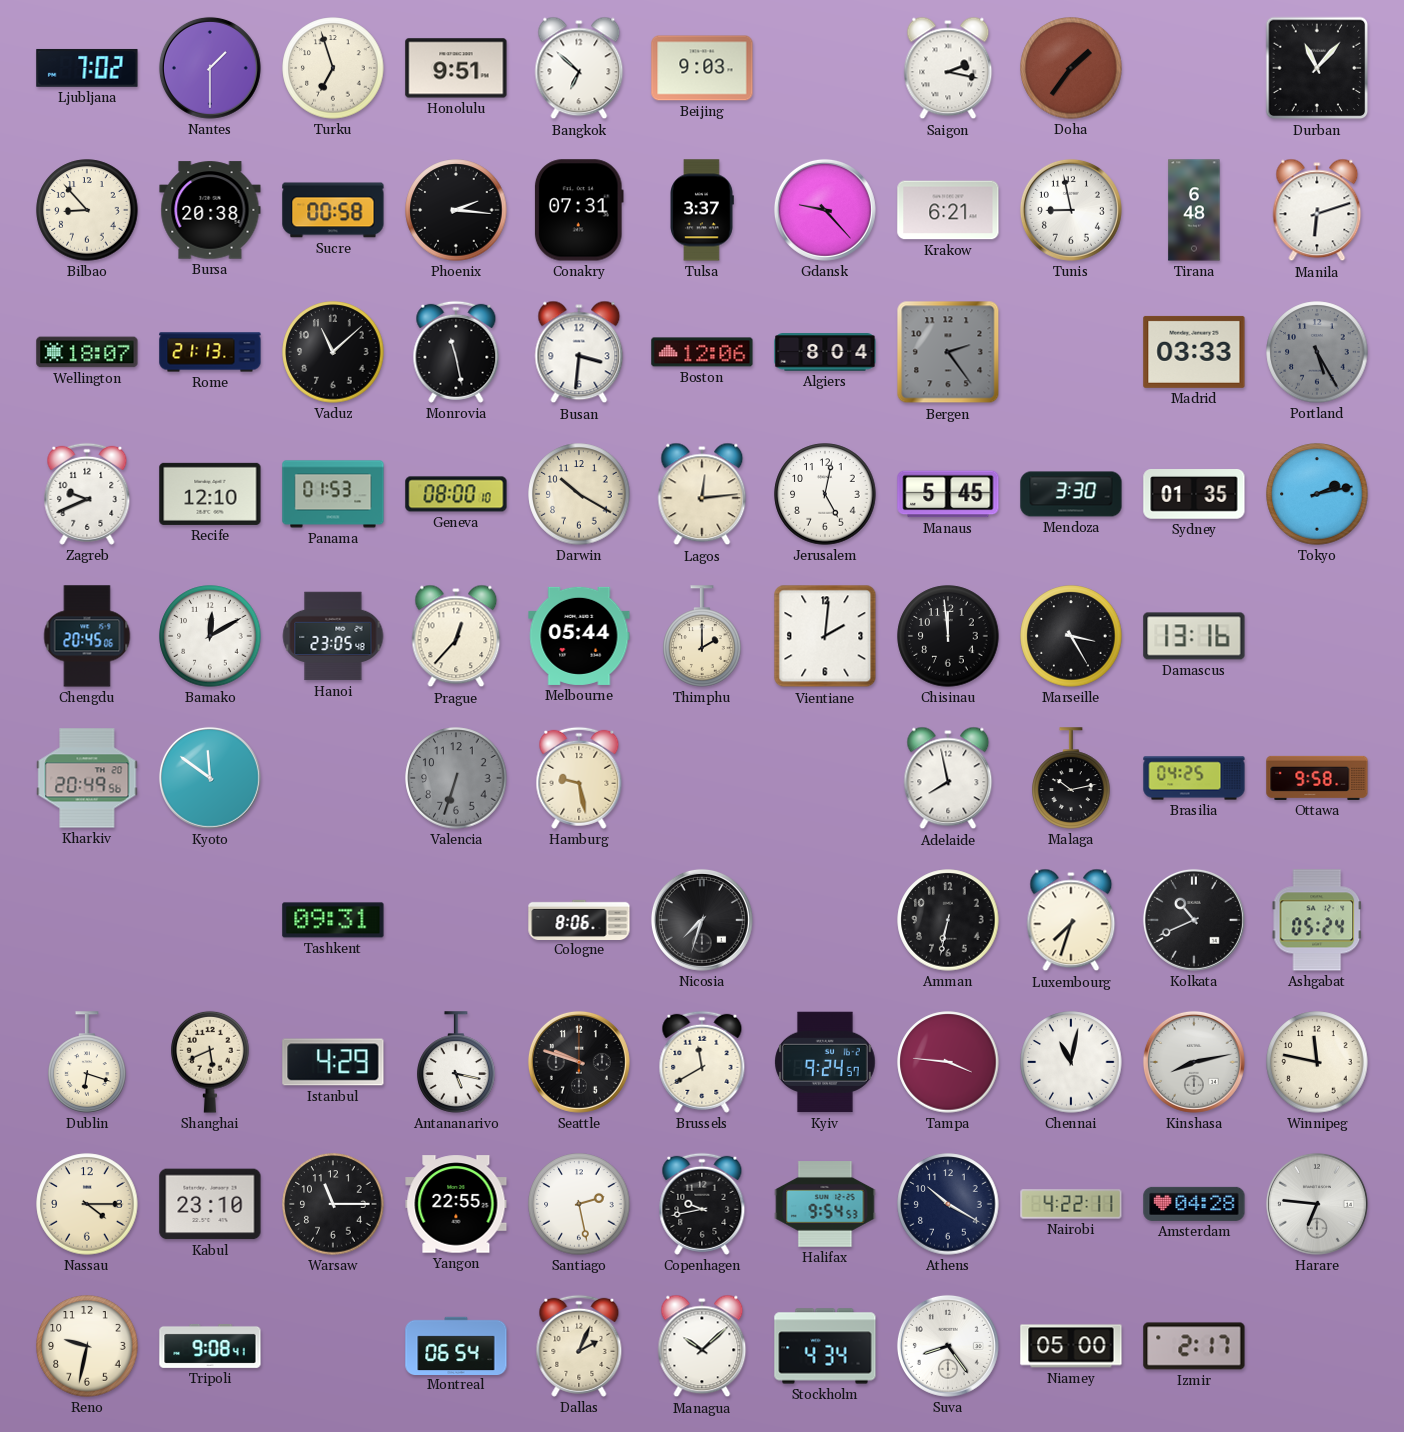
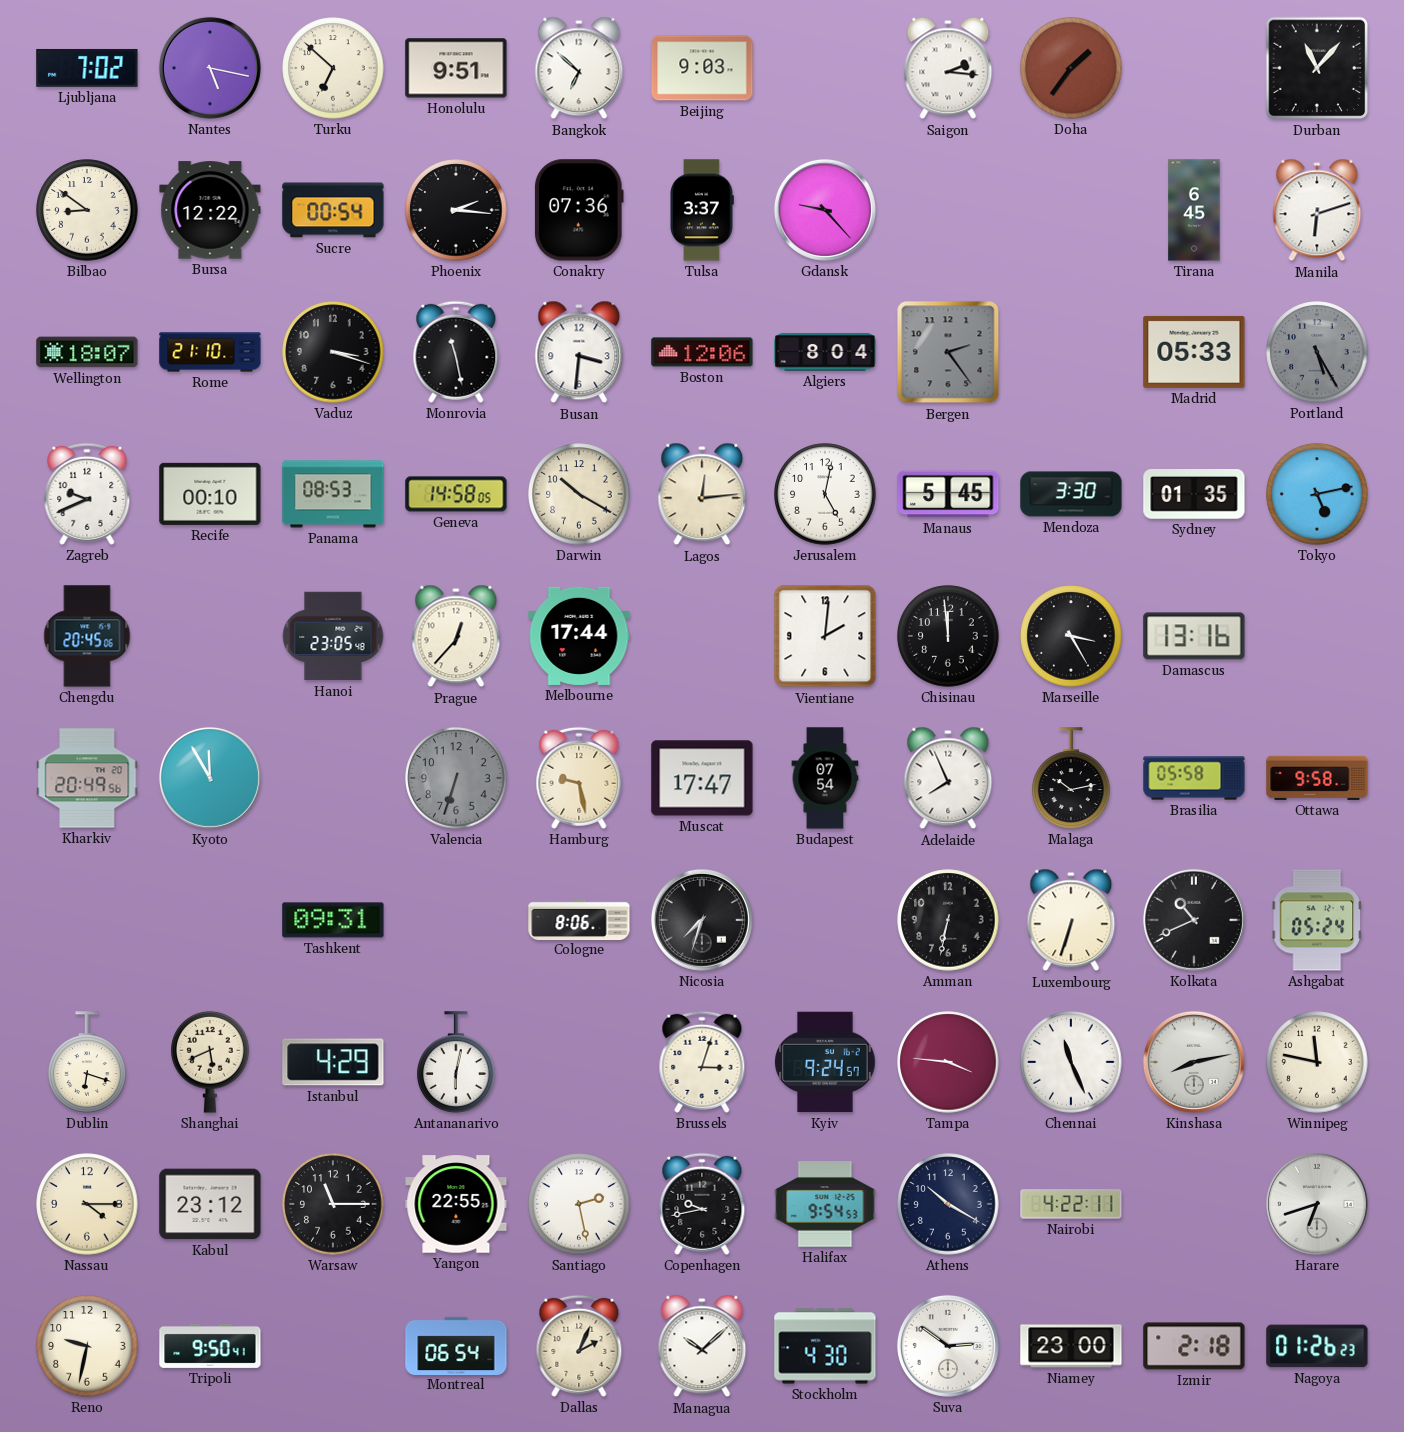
Nantes: 1:30 -> 5:17 (210, 68)
Turku: 6:57 -> 6:52 (333, 68)
Saigon: 2:17 -> 2:16 (948, 68)
Bilbao: 8:53 -> 8:51 (87, 210)
Bursa: 20:38 -> 12:22 (210, 210)
Sucre: 00:58 -> 00:54 (333, 210)
Conakry: 07:31 -> 07:36 (579, 210)
Krakow: 6:21 -> none (948, 210)
Tunis: 8:58 -> none (1071, 210)
Tirana: 6:48 -> 6:45 (1194, 210)
Rome: 21:13 -> 21:10 (210, 352)
Vaduz: 11:08 -> 3:18 (333, 352)
Madrid: 03:33 -> 05:33 (1194, 352)
Recife: 12:10 -> 00:10 (210, 494)
Panama: 01:53 -> 08:53 (333, 494)
Geneva: 08:00 -> 14:58 (456, 494)
Tokyo: 2:13 -> 5:13 (1317, 494)
Bamako: 12:10 -> none (210, 636)
Melbourne: 05:44 -> 17:44 (579, 636)
Thimphu: 2:00 -> none (702, 636)
Kyoto: 11:51 -> 11:55 (210, 778)
Muscat: none -> 17:47 (702, 778)
Budapest: none -> 07:54 (825, 778)
Adelaide: 7:58 -> 7:56 (948, 778)
Brasilia: 04:25 -> 05:58 (1194, 778)
Luxembourg: 7:33 -> 6:33 (1071, 920)
Antananarivo: 5:17 -> 6:02 (456, 1062)
Seattle: 9:48 -> none (579, 1062)
Brussels: 11:40 -> 3:03 (702, 1062)
Chennai: 11:02 -> 11:26 (1071, 1062)
Kabul: 23:10 -> 23:12 (210, 1204)
Amsterdam: 04:28 -> none (1194, 1204)
Harare: 6:46 -> 6:42 (1317, 1204)
Tripoli: 9:08 -> 9:50 (210, 1346)
Stockholm: 4:34 -> 4:30 (825, 1346)
Suva: 8:24 -> 2:51 (948, 1346)
Niamey: 05:00 -> 23:00 (1071, 1346)
Izmir: 2:17 -> 2:18 (1194, 1346)
Nagoya: none -> 01:26 (1317, 1346)
